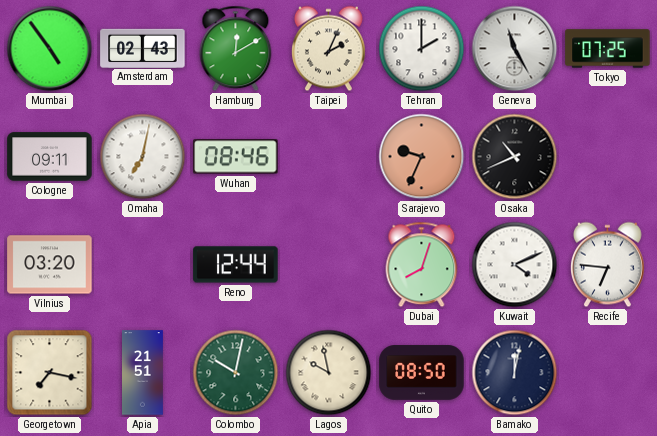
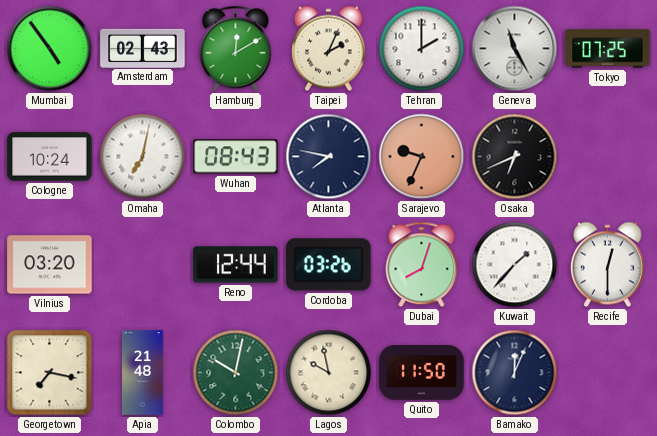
Cologne: 09:11 -> 10:24 (50, 157)
Wuhan: 08:46 -> 08:43 (236, 157)
Atlanta: none -> 7:47 (329, 157)
Osaka: 10:41 -> 6:41 (515, 157)
Cordoba: none -> 03:26 (329, 265)
Kuwait: 4:11 -> 1:37 (515, 265)
Recife: 6:46 -> 12:30 (607, 265)
Apia: 21:51 -> 21:48 (143, 373)
Quito: 08:50 -> 11:50 (422, 373)
Bamako: 12:02 -> 12:04 (515, 373)
